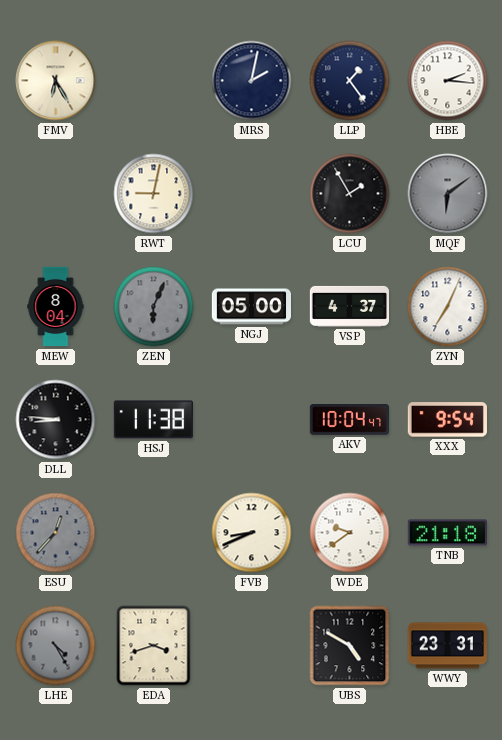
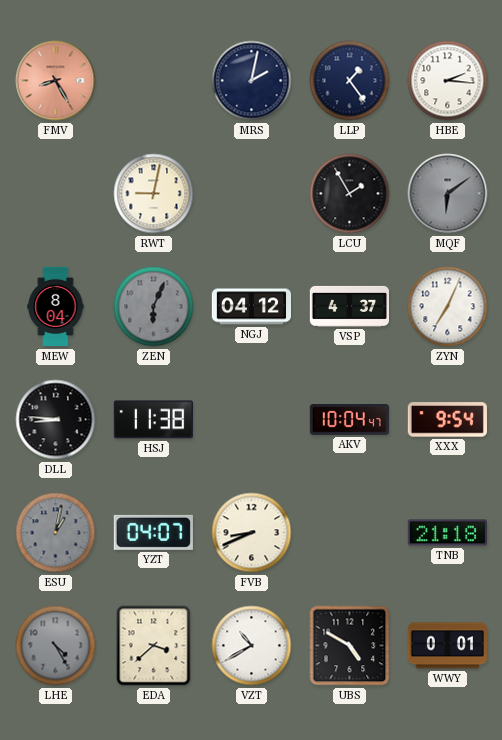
FMV: 6:25 -> 8:25 (56, 81)
FMV dial: cream -> salmon (56, 81)
NGJ: 05:00 -> 04:12 (251, 307)
ESU: 12:37 -> 1:02 (56, 533)
YZT: none -> 04:07 (153, 532)
WDE: 9:39 -> none (350, 533)
EDA: 3:42 -> 3:38 (154, 646)
VZT: none -> 10:40 (252, 646)
WWY: 23:31 -> 0:01 (447, 646)
